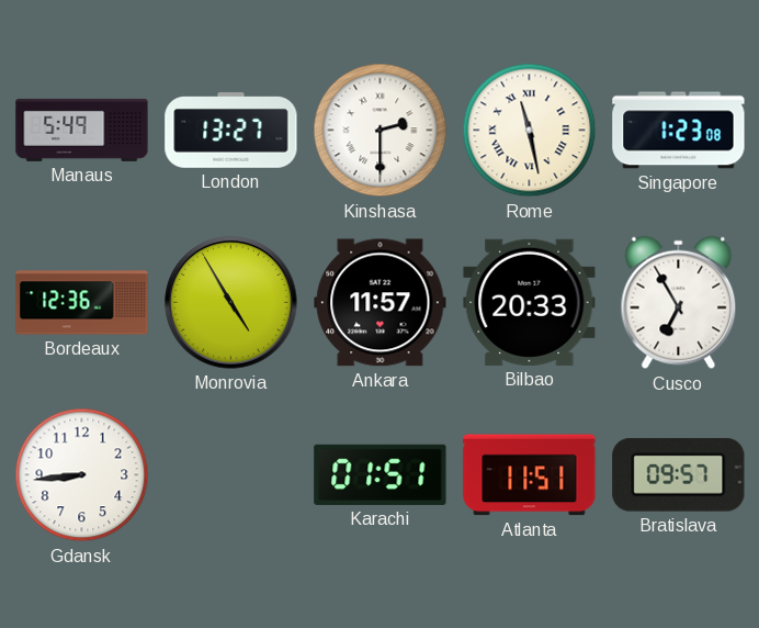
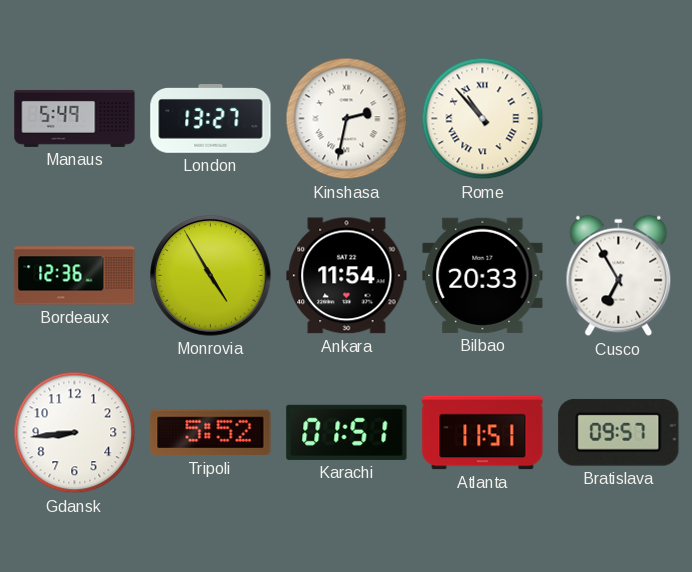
Kinshasa: 2:30 -> 2:32 (347, 119)
Rome: 11:28 -> 10:53 (483, 119)
Singapore: 1:23 -> none (679, 131)
Ankara: 11:57 -> 11:54 (347, 276)
Tripoli: none -> 5:52 (211, 433)
